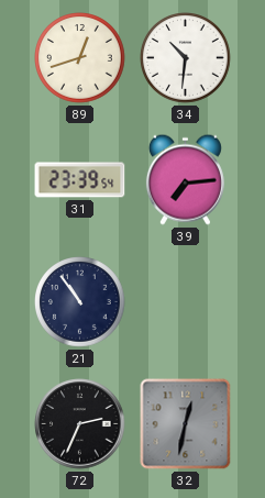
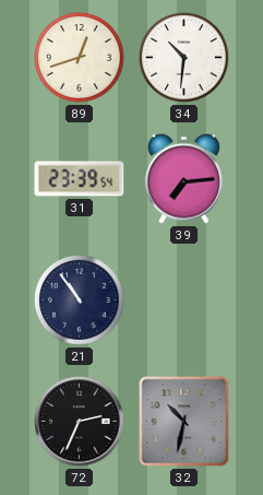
32: 12:32 -> 10:32 (184, 422)
